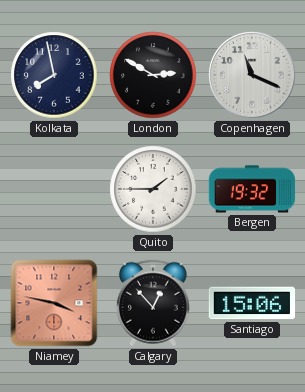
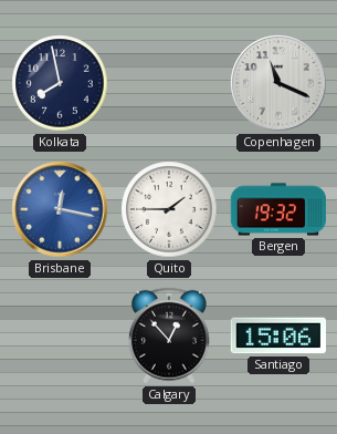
London: 2:50 -> none (153, 75)
Brisbane: none -> 12:17 (60, 209)
Niamey: 3:47 -> none (54, 303)
